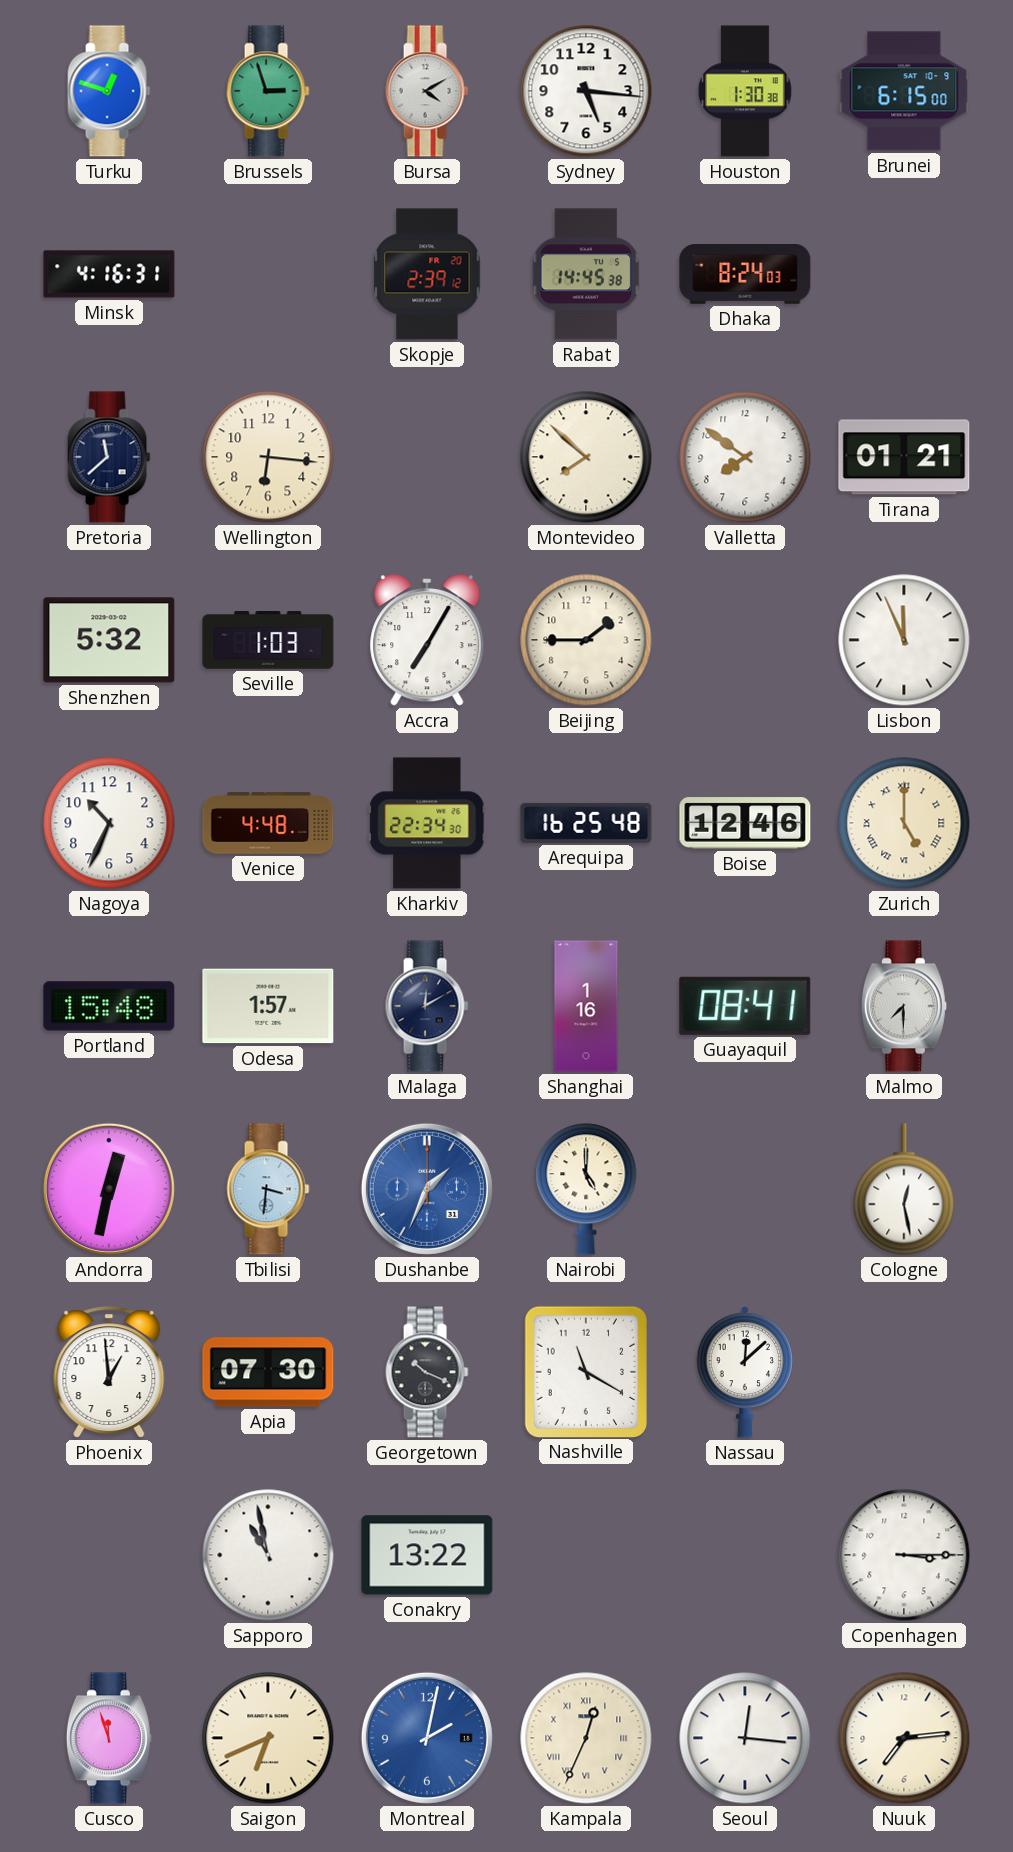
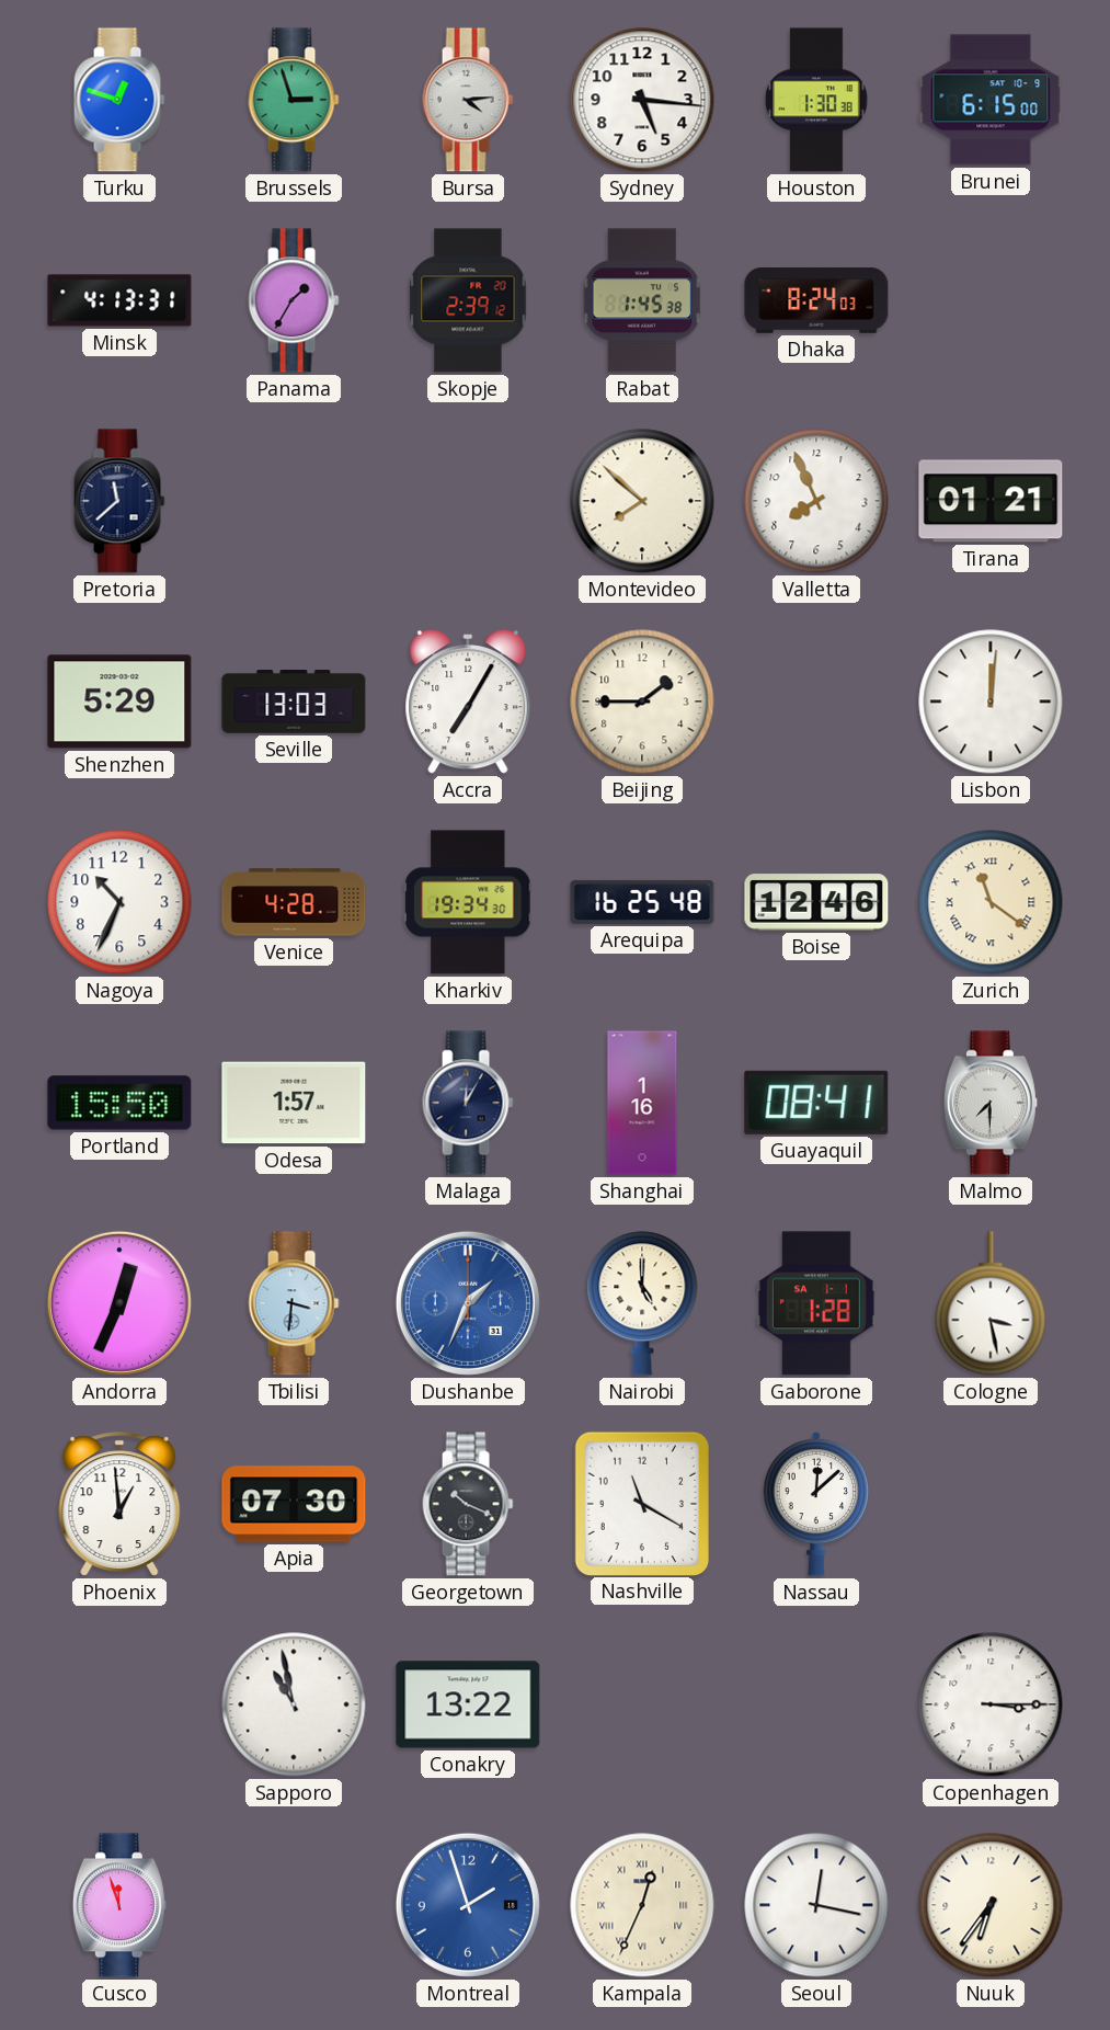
Bursa: 4:10 -> 4:14 (468, 100)
Minsk: 4:16 -> 4:13 (119, 300)
Panama: none -> 1:35 (294, 300)
Rabat: 14:45 -> 1:45 (642, 300)
Wellington: 6:16 -> none (268, 457)
Valletta: 7:51 -> 7:56 (816, 501)
Shenzhen: 5:32 -> 5:29 (119, 702)
Seville: 1:03 -> 13:03 (294, 703)
Lisbon: 11:56 -> 12:01 (991, 702)
Venice: 4:48 -> 4:28 (294, 902)
Kharkiv: 22:34 -> 19:34 (468, 902)
Zurich: 5:00 -> 11:21 (991, 902)
Portland: 15:48 -> 15:50 (119, 1103)
Malaga: 12:10 -> 12:05 (468, 1103)
Andorra: 12:32 -> 12:34 (119, 1303)
Gaborone: none -> 1:28 (817, 1303)
Cologne: 12:28 -> 3:28 (991, 1303)
Saigon: 6:41 -> none (268, 1738)
Montreal: 2:02 -> 1:57 (468, 1905)
Seoul: 12:16 -> 12:17 (816, 1905)
Nuuk: 7:14 -> 6:36 (991, 1905)
